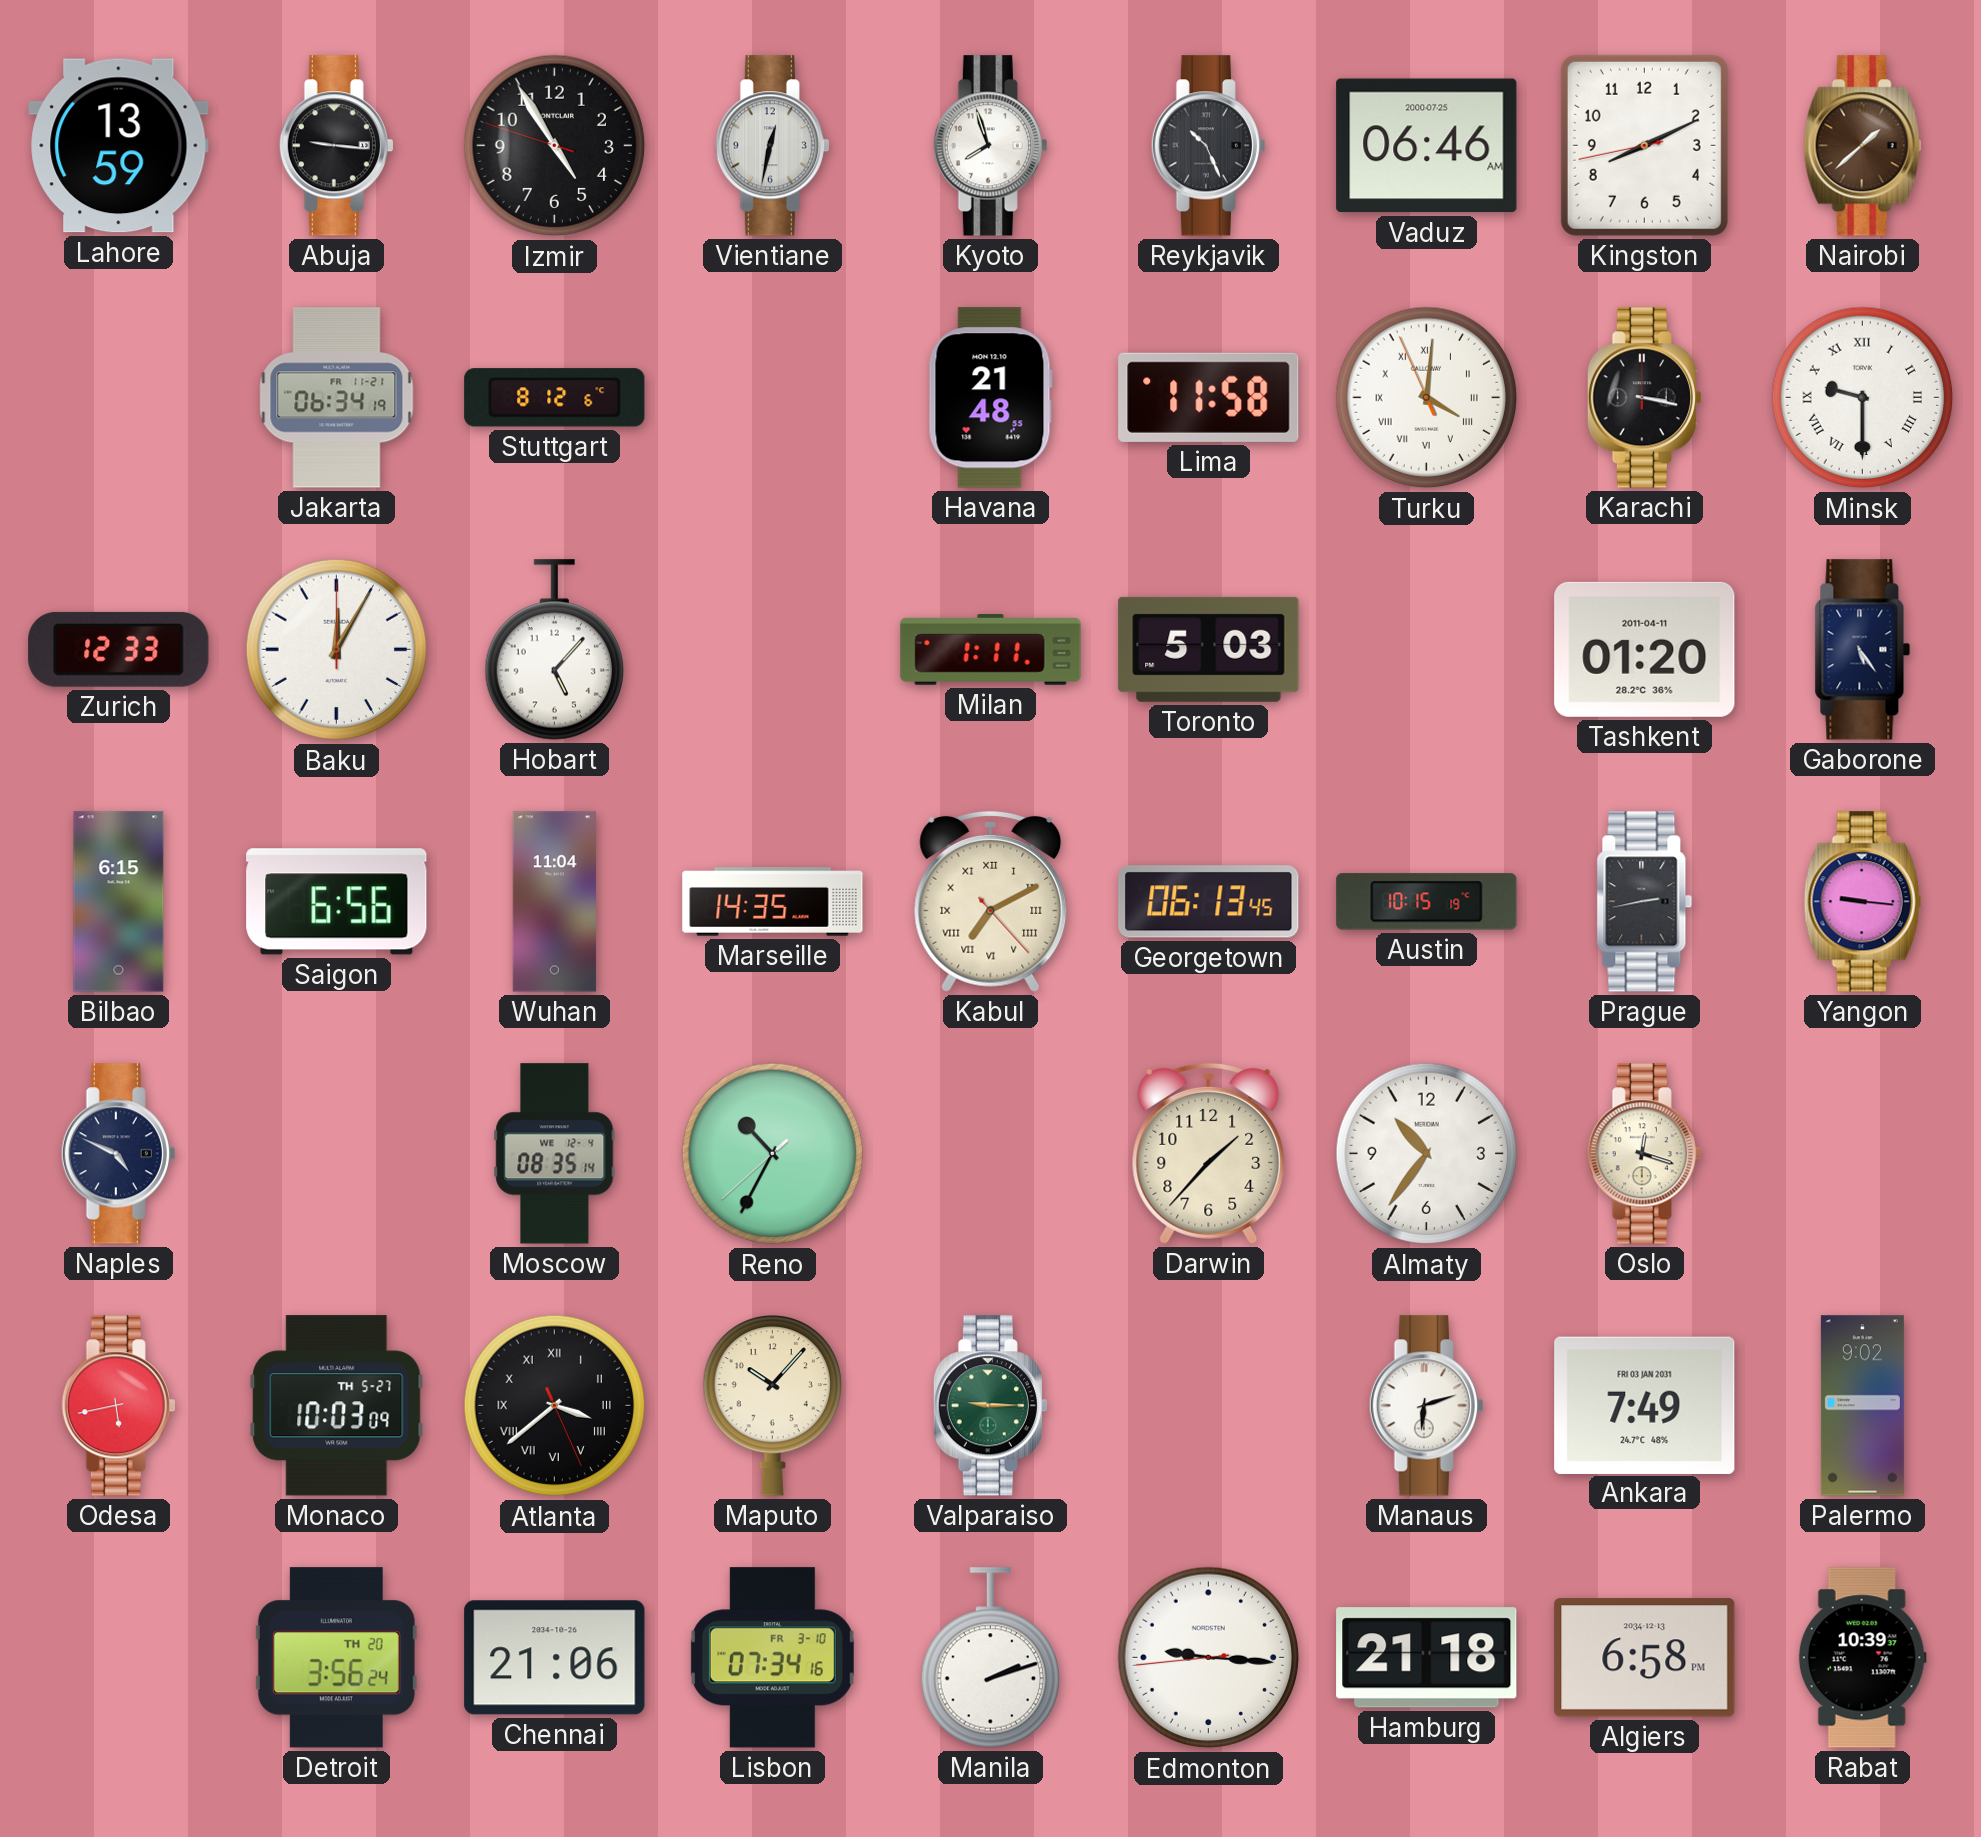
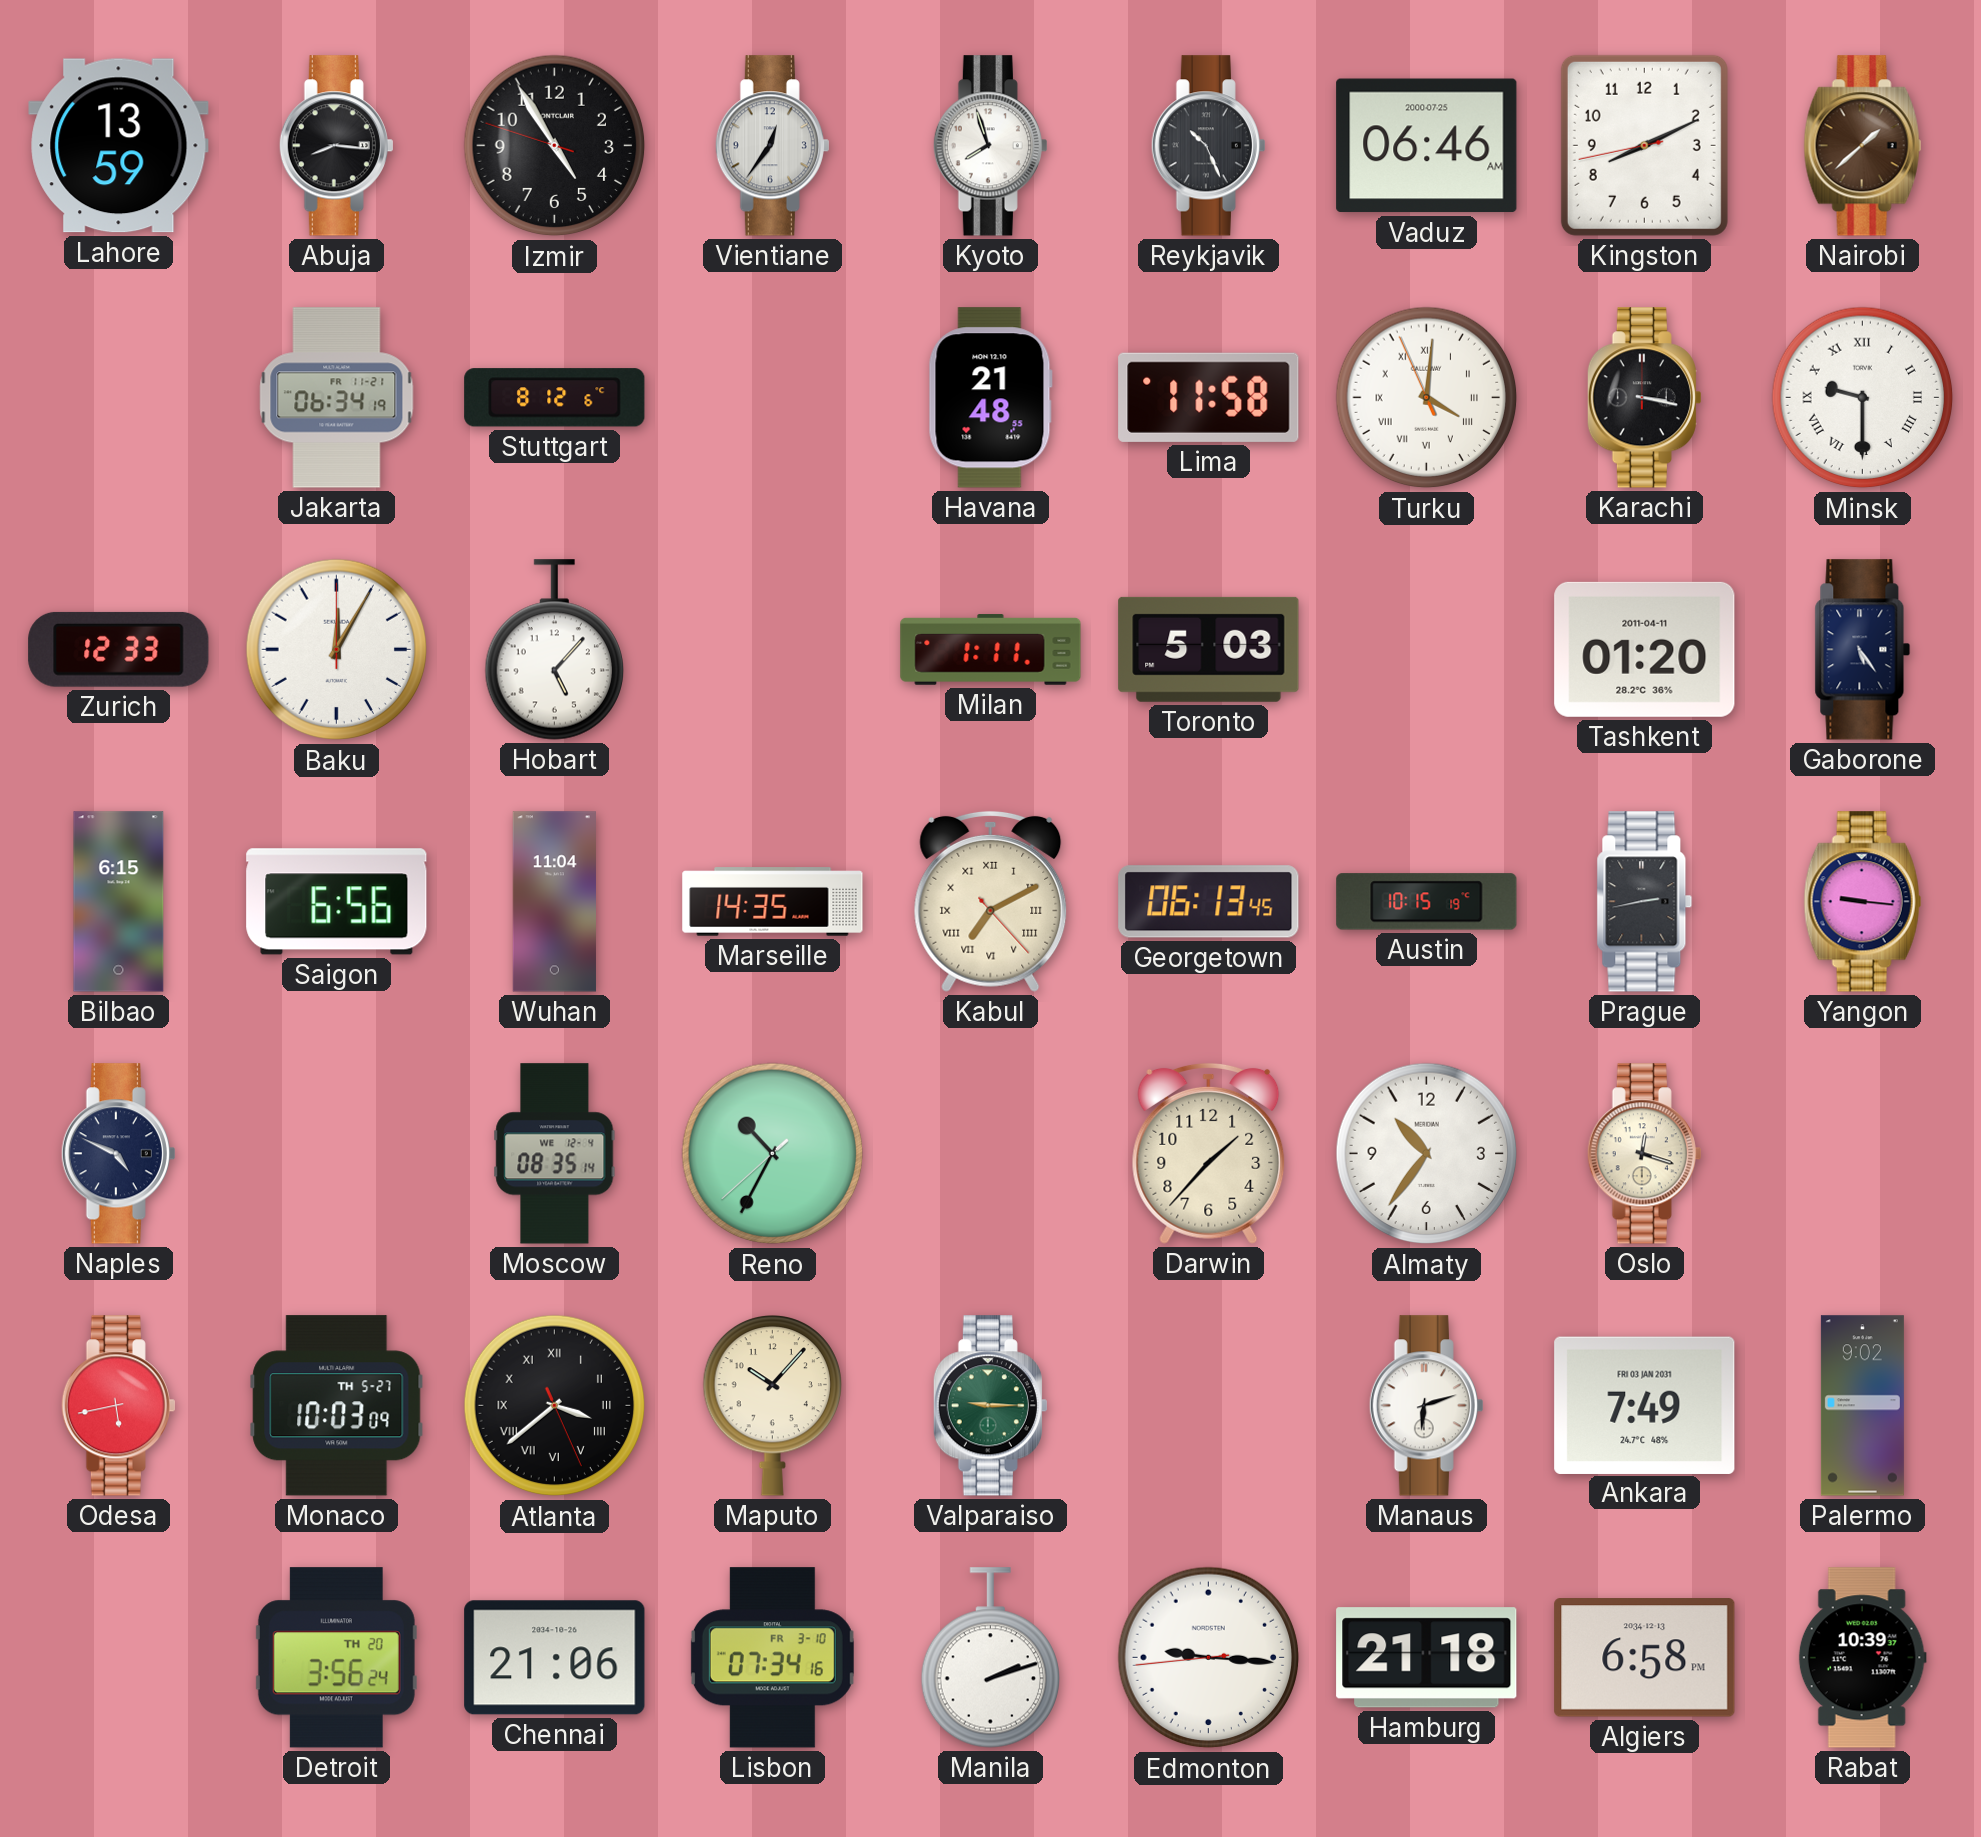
Abuja: 9:16 -> 8:16 (336, 146)
Vientiane: 12:32 -> 12:36 (772, 146)
